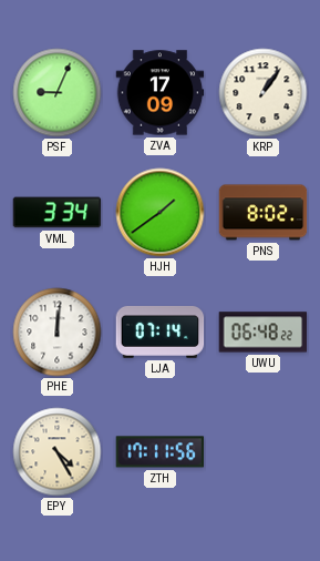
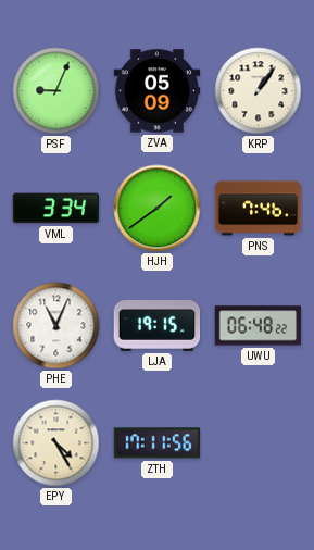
ZVA: 17:09 -> 05:09 (158, 91)
PNS: 8:02 -> 7:46 (259, 209)
PHE: 12:01 -> 11:04 (56, 326)
LJA: 07:14 -> 19:15 (158, 325)
